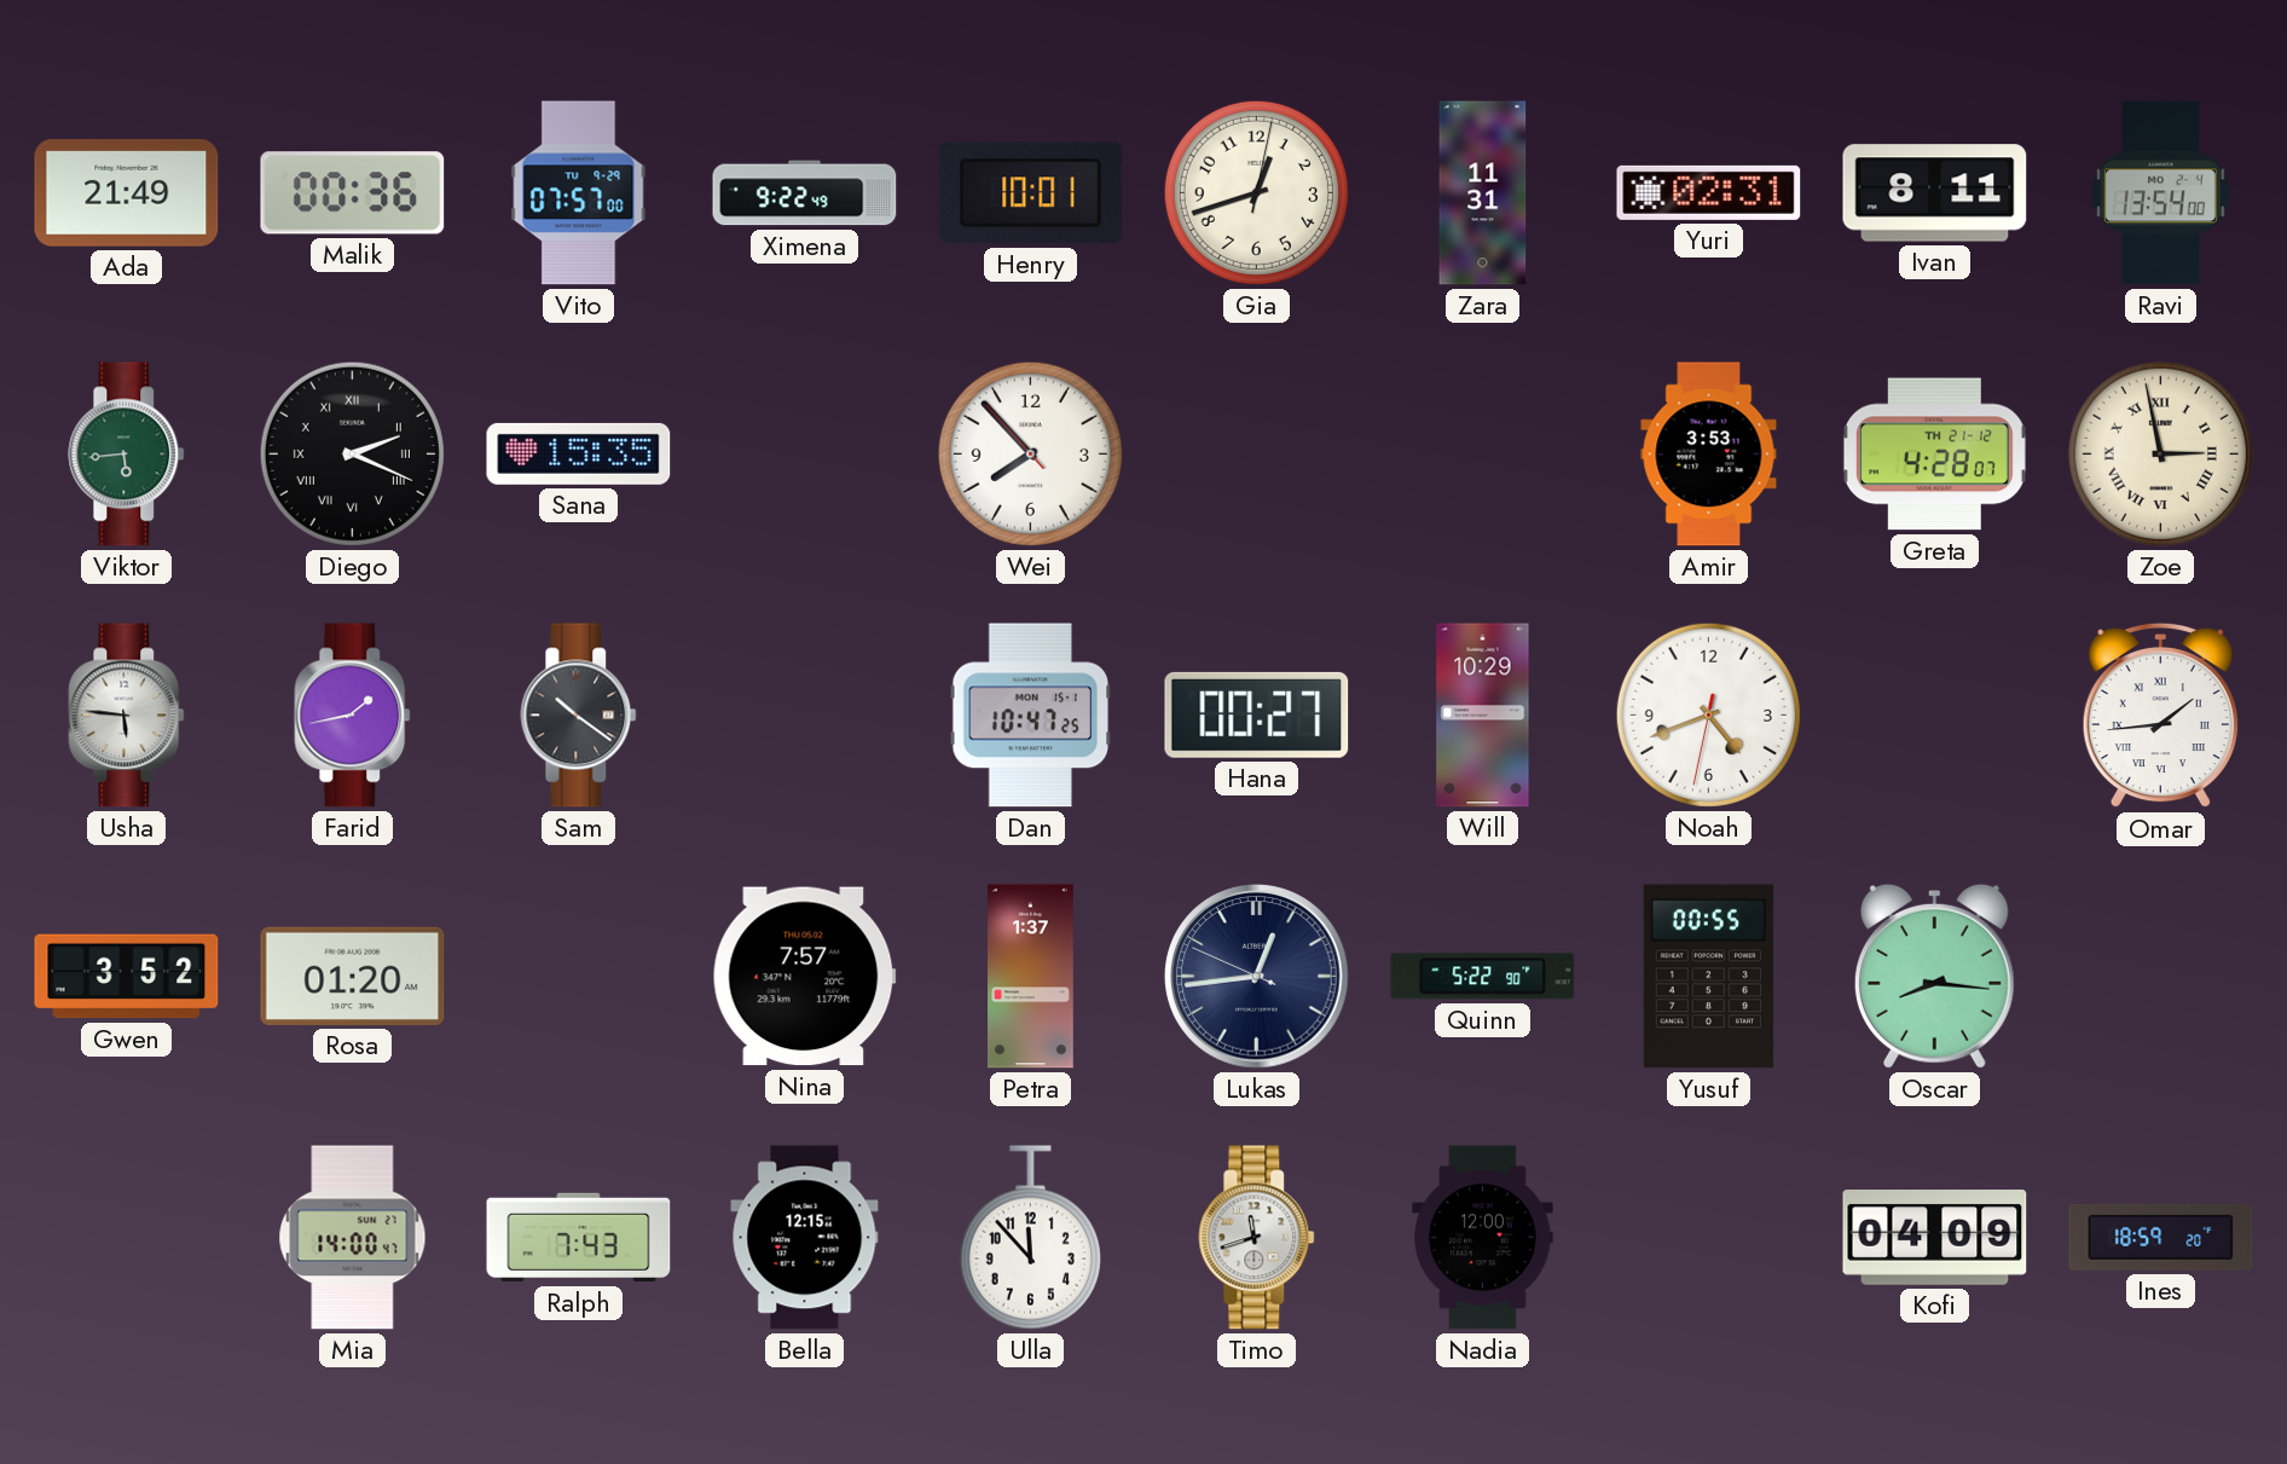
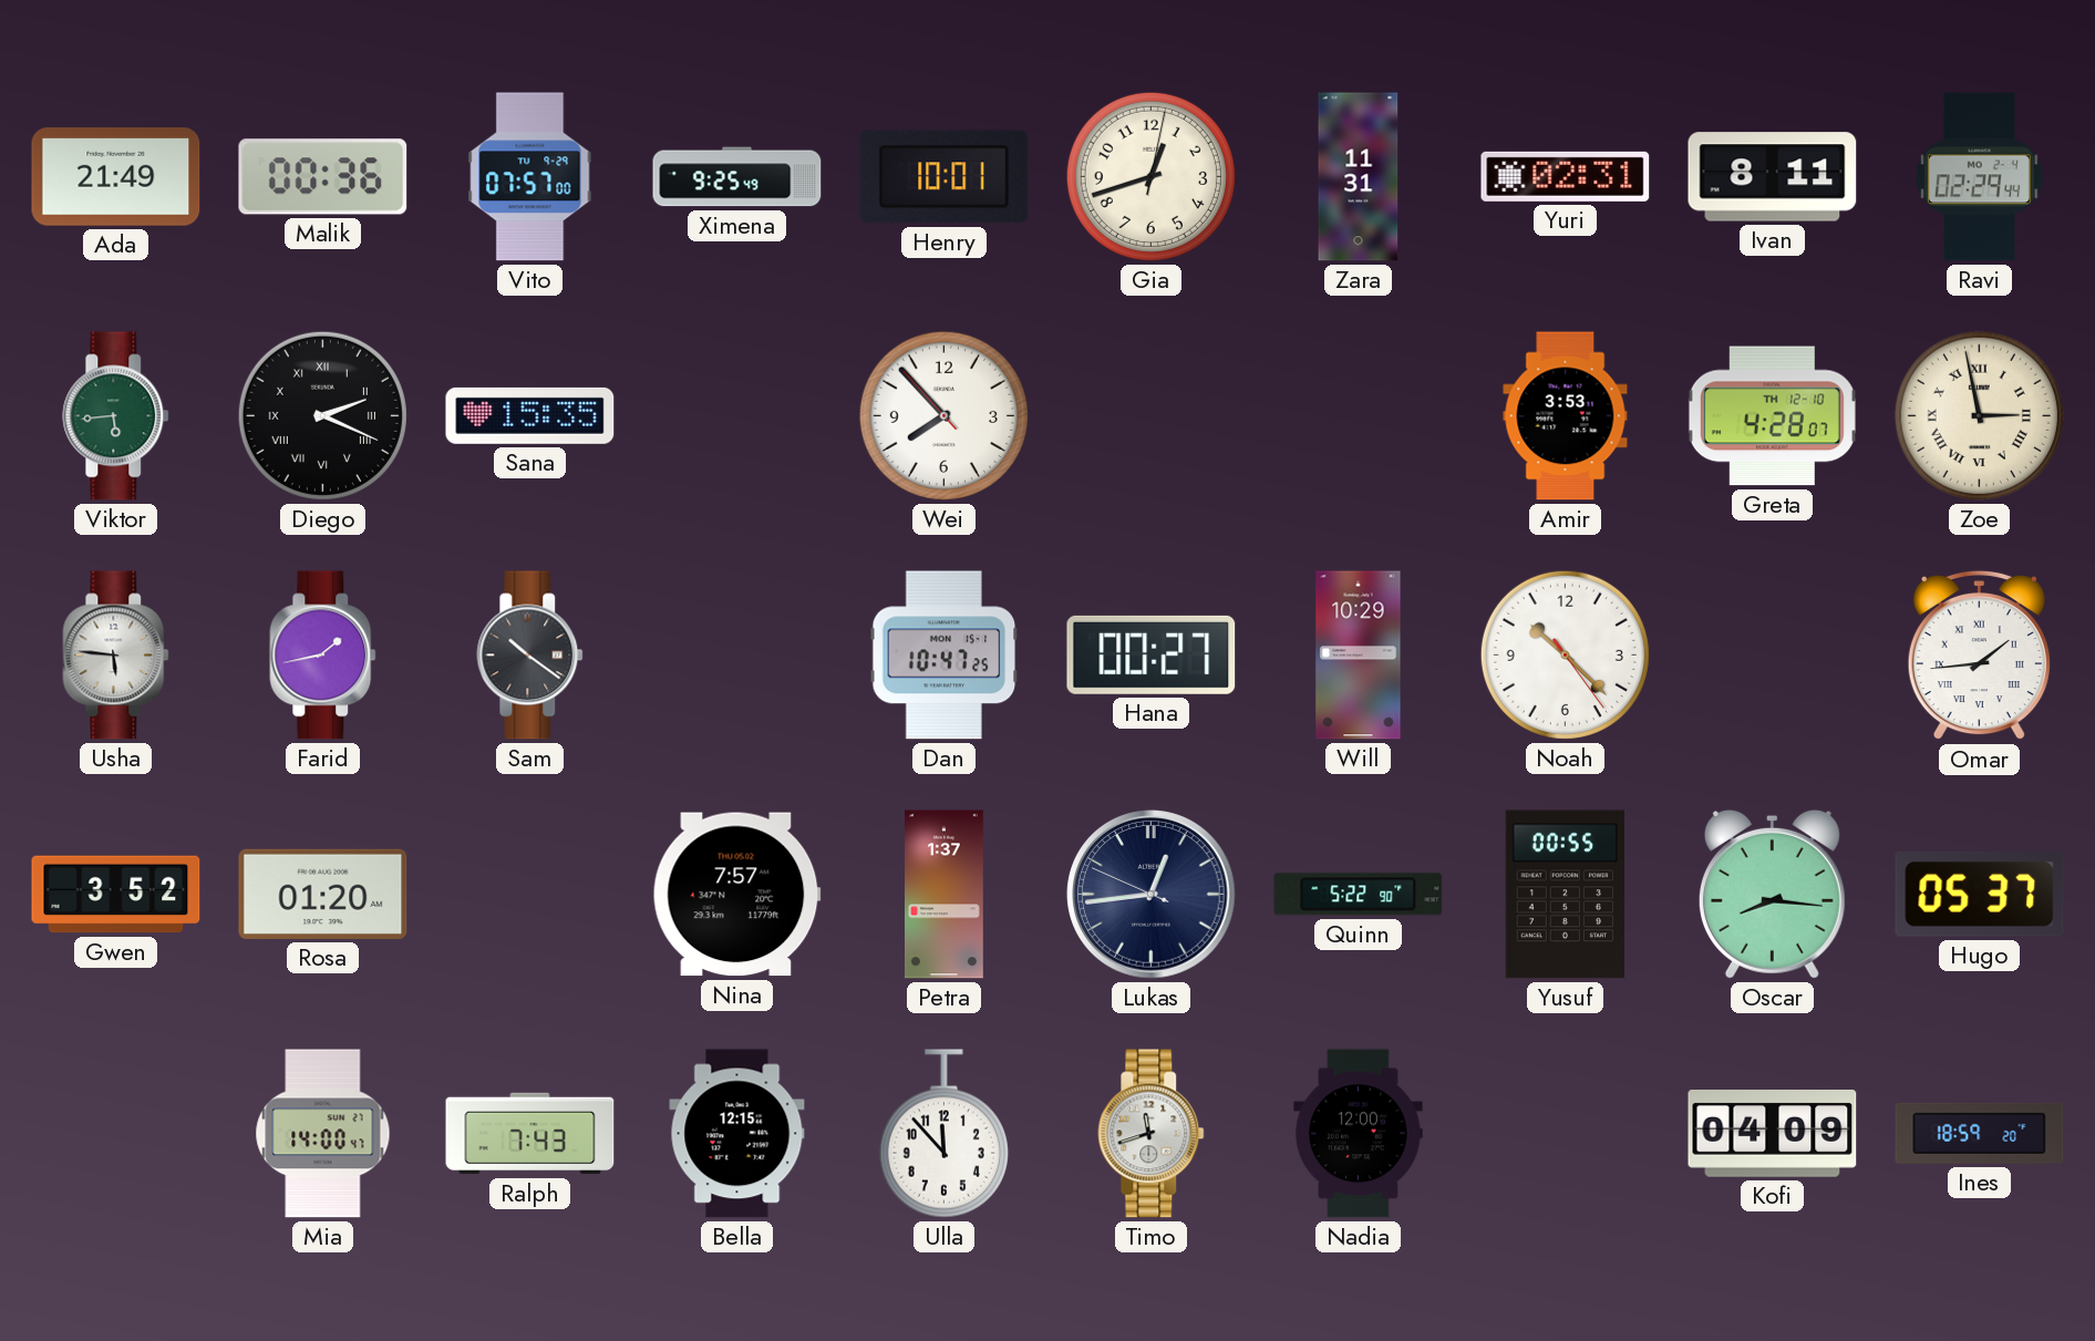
Ximena: 9:22 -> 9:25 (737, 177)
Ravi: 13:54 -> 02:29 (1979, 177)
Greta date: TH 21-12 -> TH 12-10 (1772, 416)
Noah: 4:41 -> 10:22 (1565, 654)
Hugo: none -> 05:37 (1980, 894)
